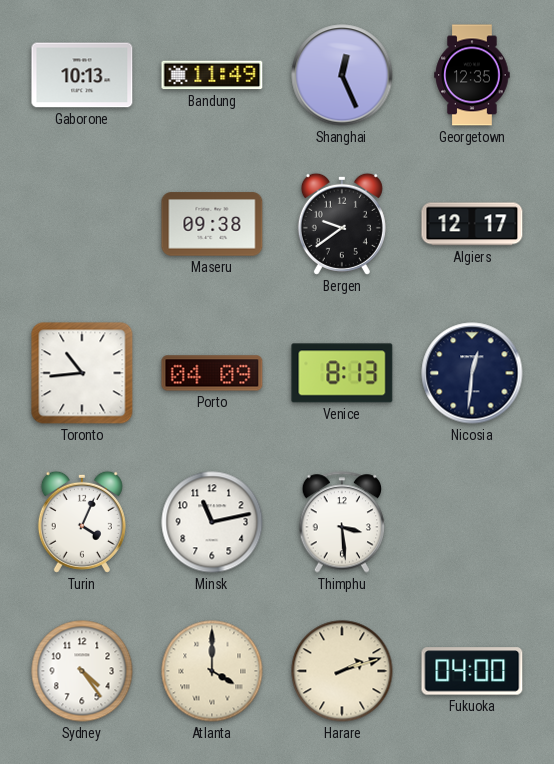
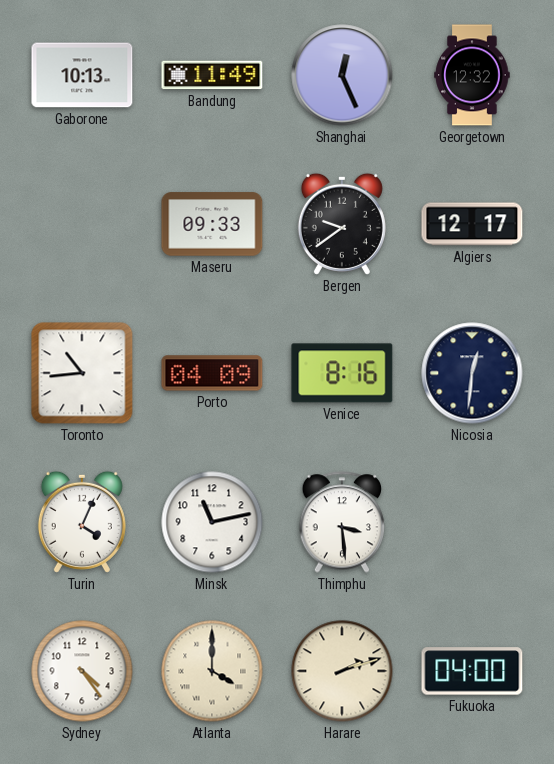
Georgetown: 12:35 -> 12:32 (472, 75)
Maseru: 09:38 -> 09:33 (212, 224)
Venice: 8:13 -> 8:16 (342, 373)
